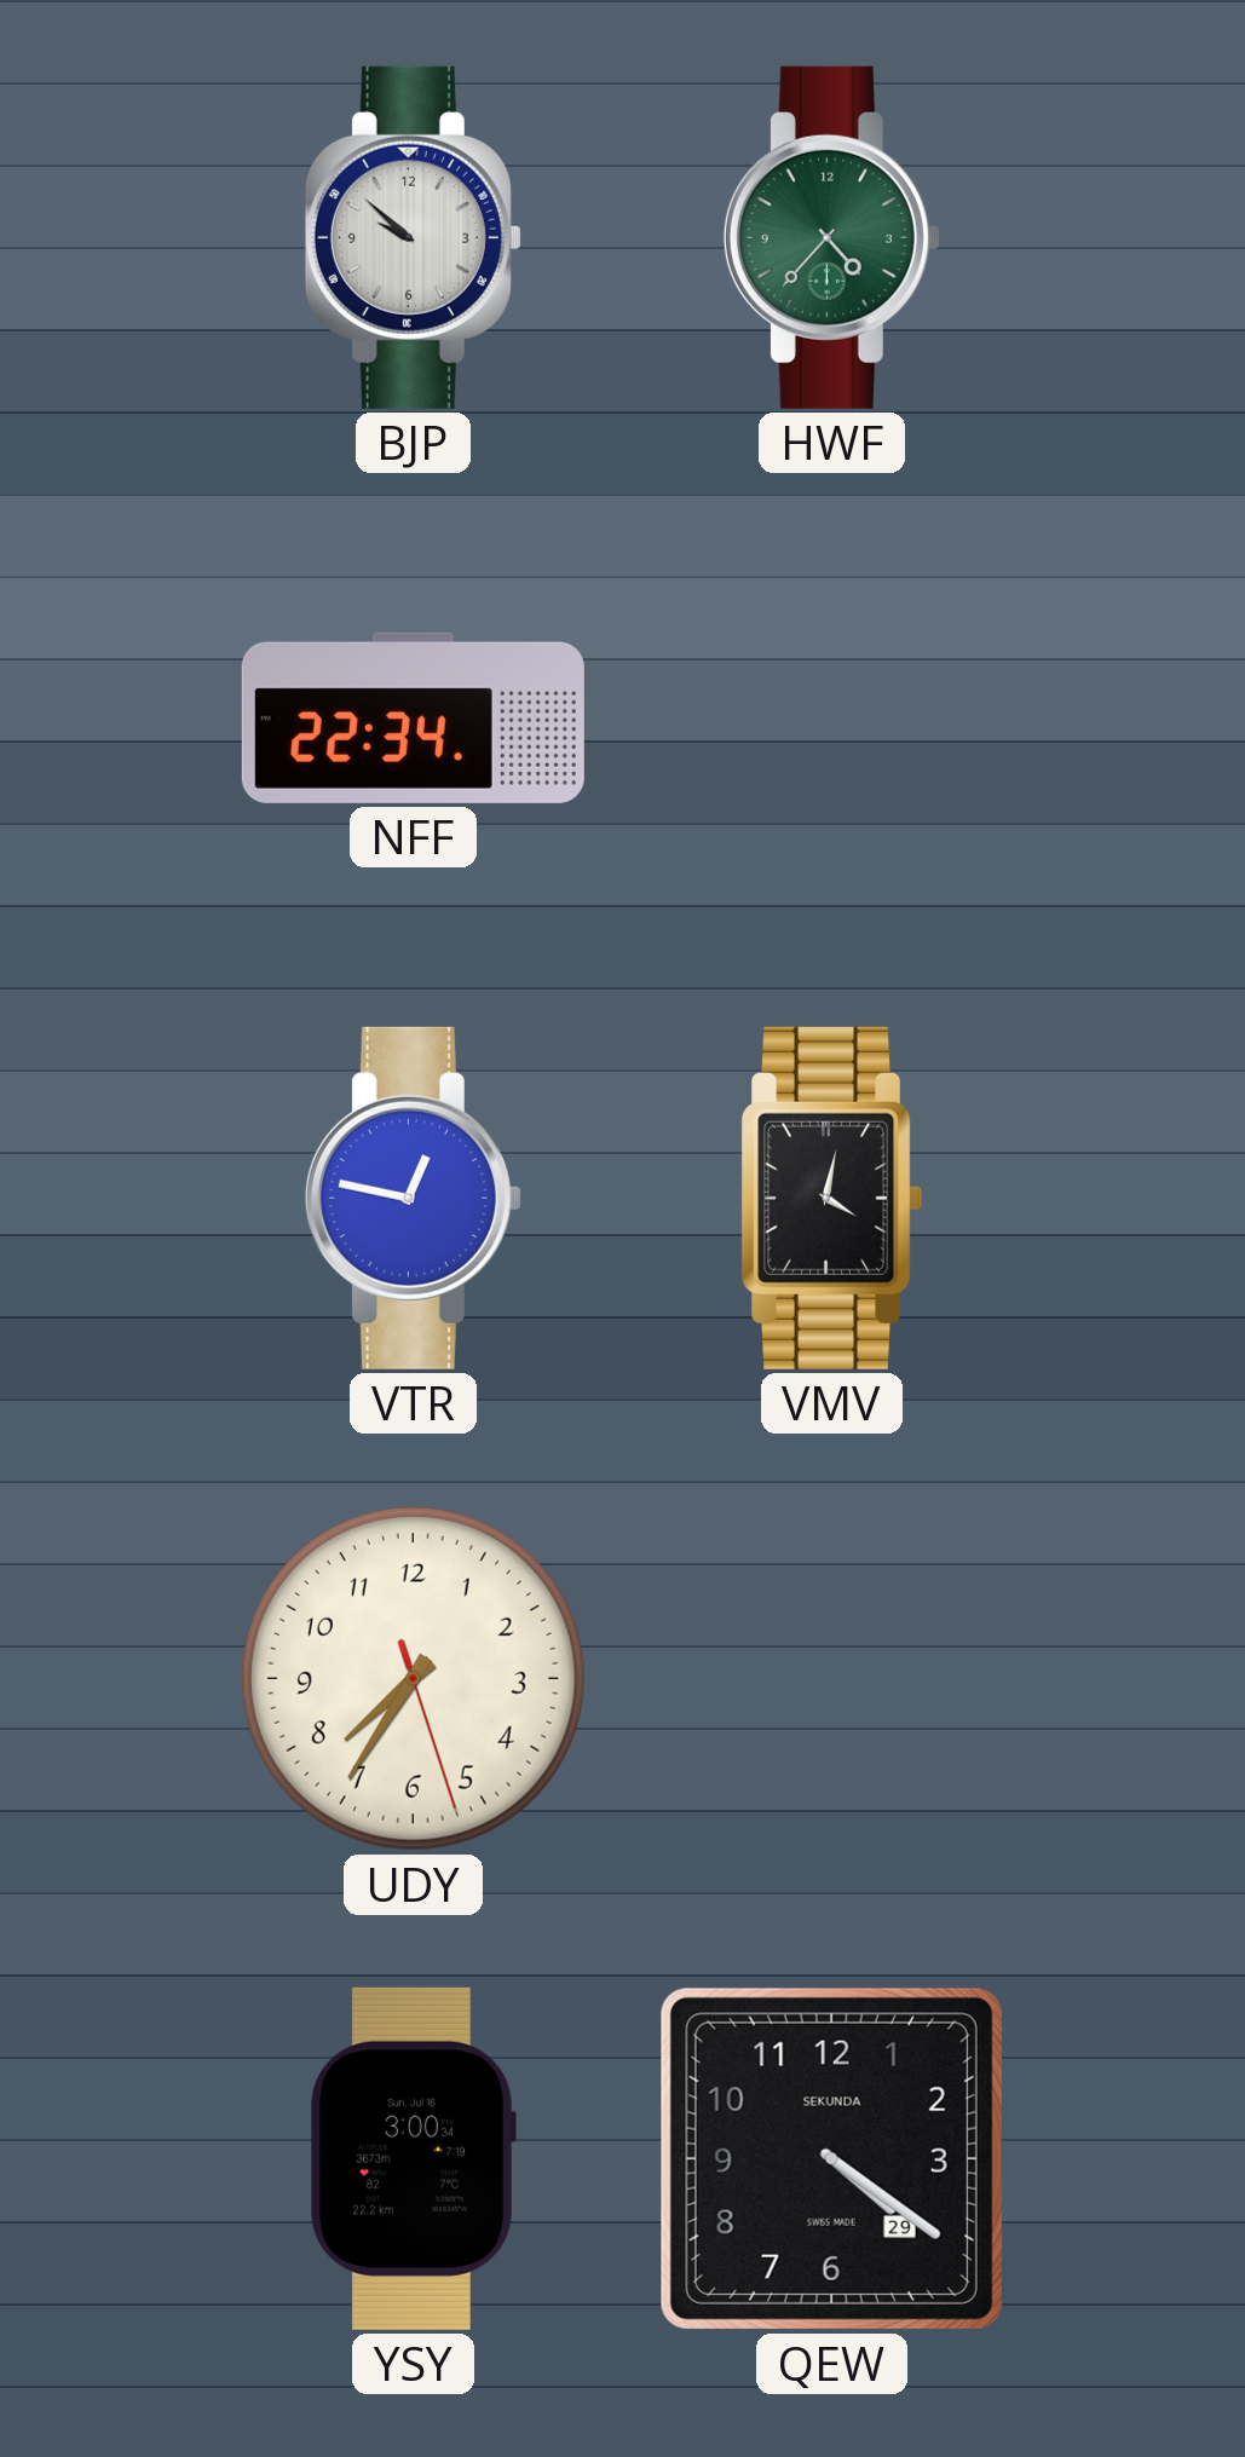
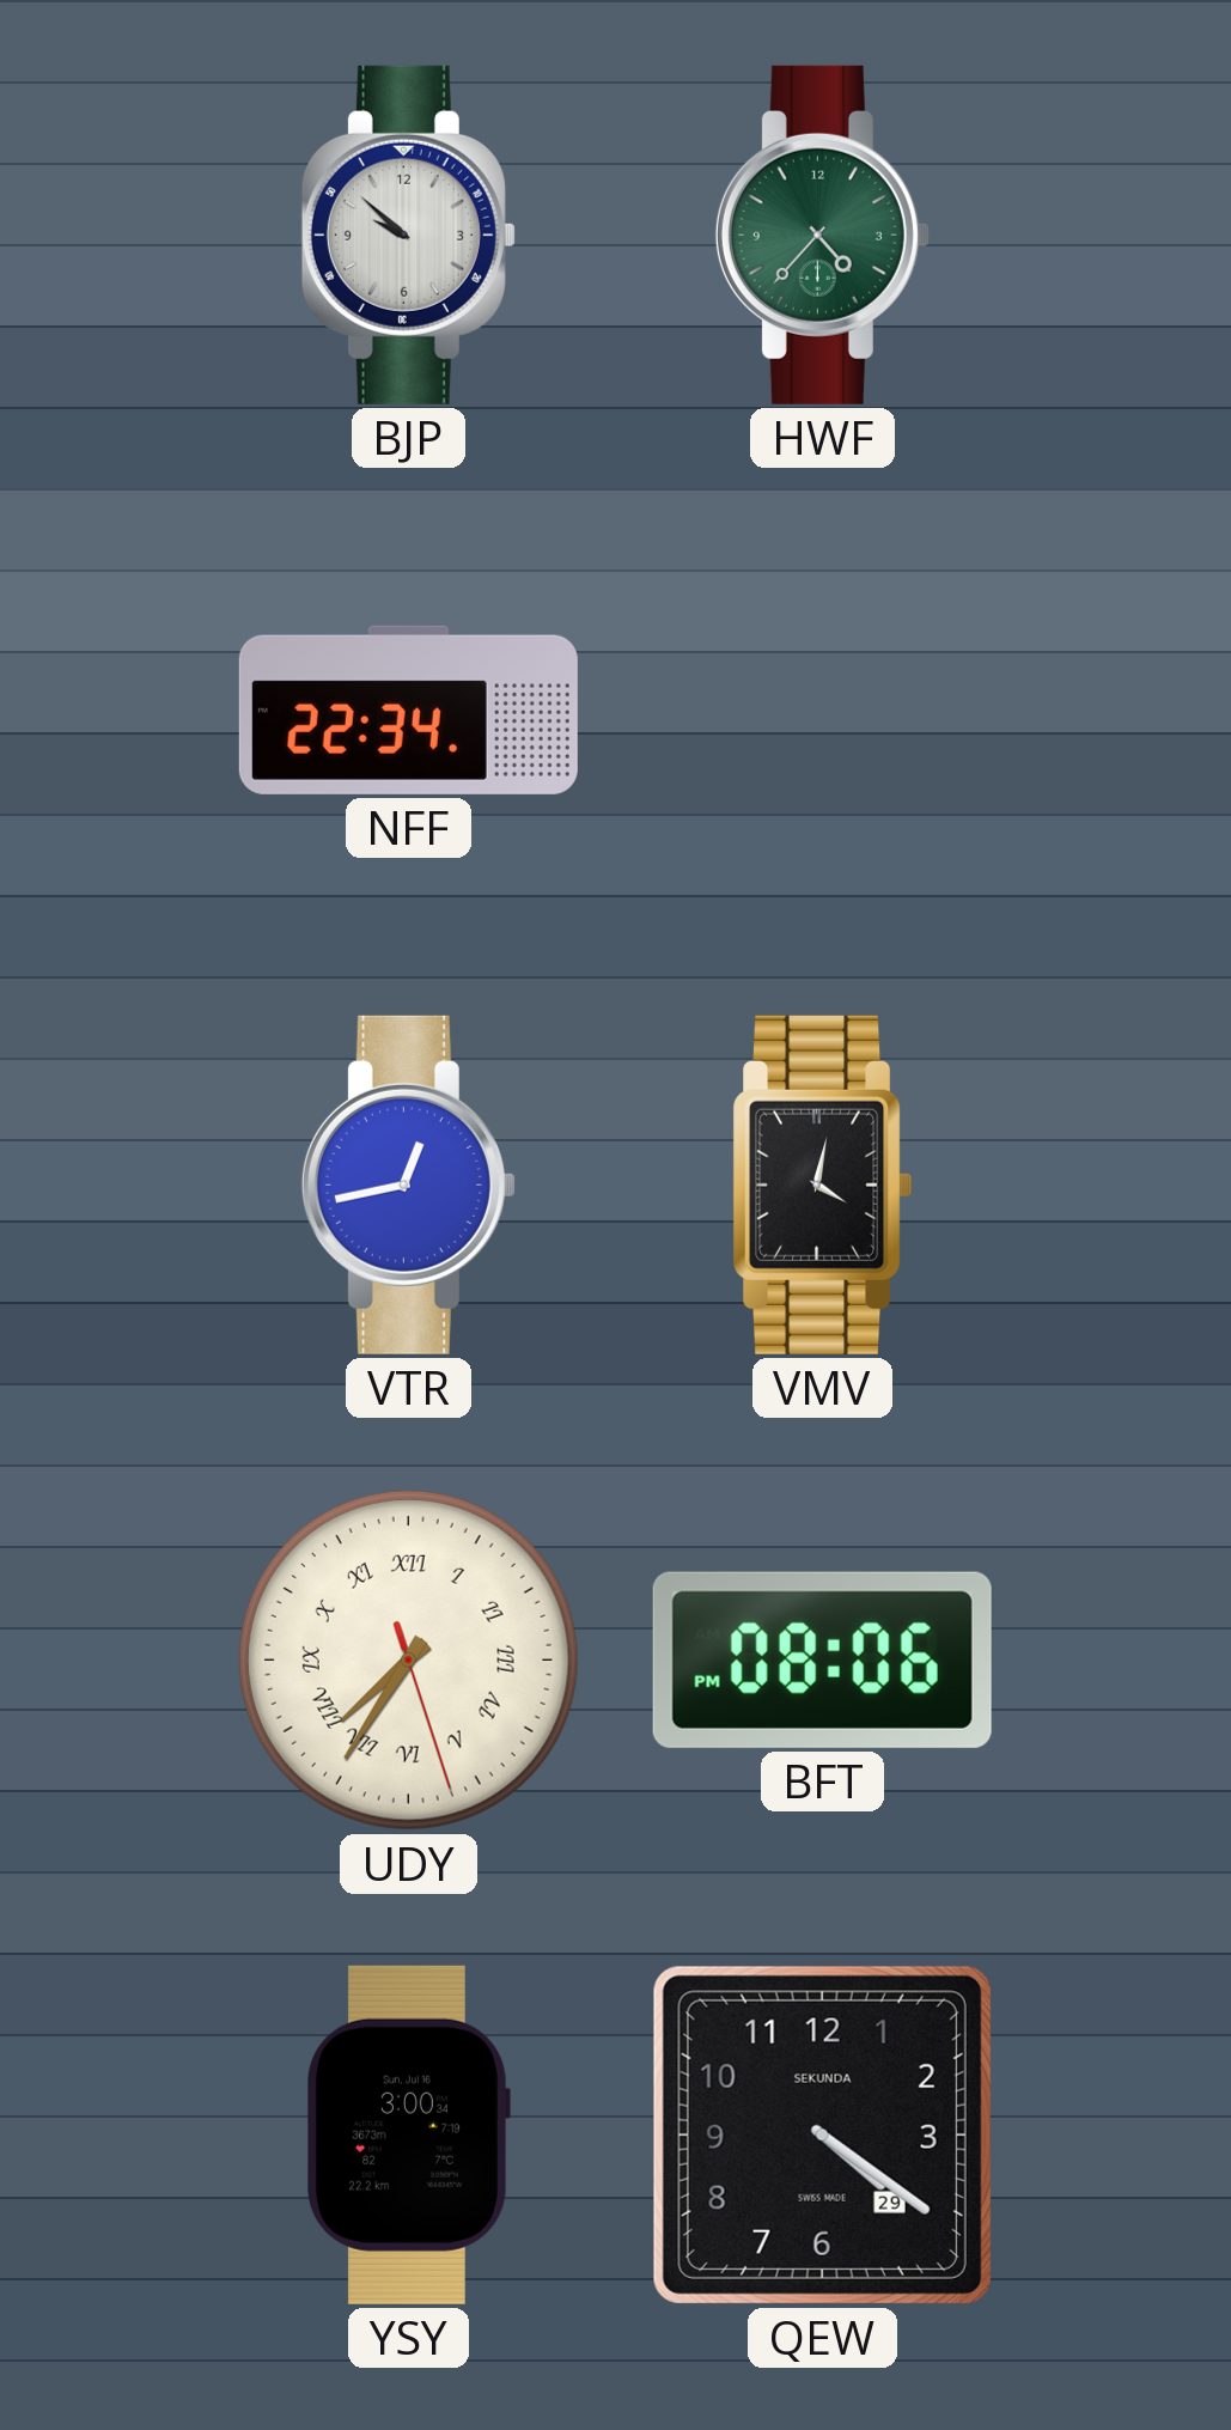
VTR: 12:47 -> 12:43 (408, 1184)
UDY numerals: Arabic -> Roman (408, 1659)
BFT: none -> 08:06 (822, 1659)
